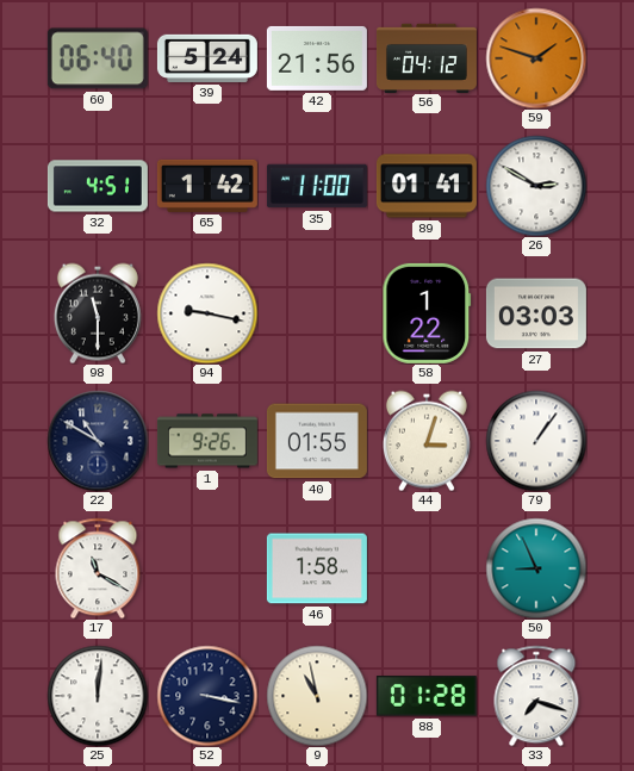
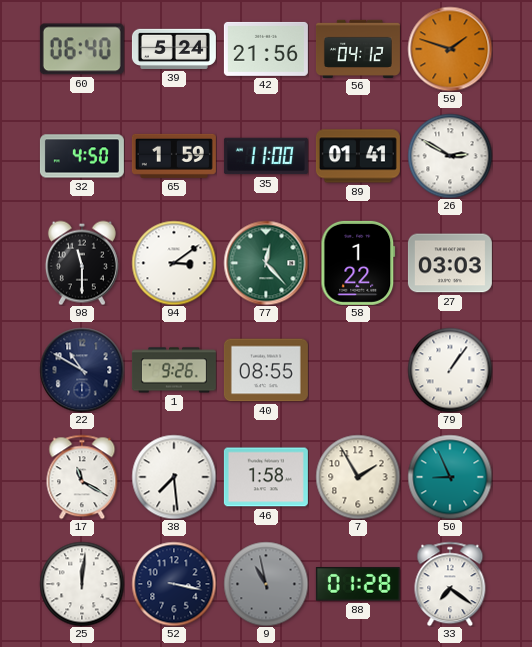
32: 4:51 -> 4:50 (82, 156)
65: 1:42 -> 1:59 (174, 156)
94: 9:17 -> 3:09 (174, 263)
77: none -> 12:23 (266, 263)
40: 01:55 -> 08:55 (266, 370)
44: 3:03 -> none (427, 441)
38: none -> 7:29 (174, 477)
7: none -> 1:55 (358, 477)
9 dial: cream -> grey (266, 584)
33: 7:18 -> 7:21 (450, 584)
